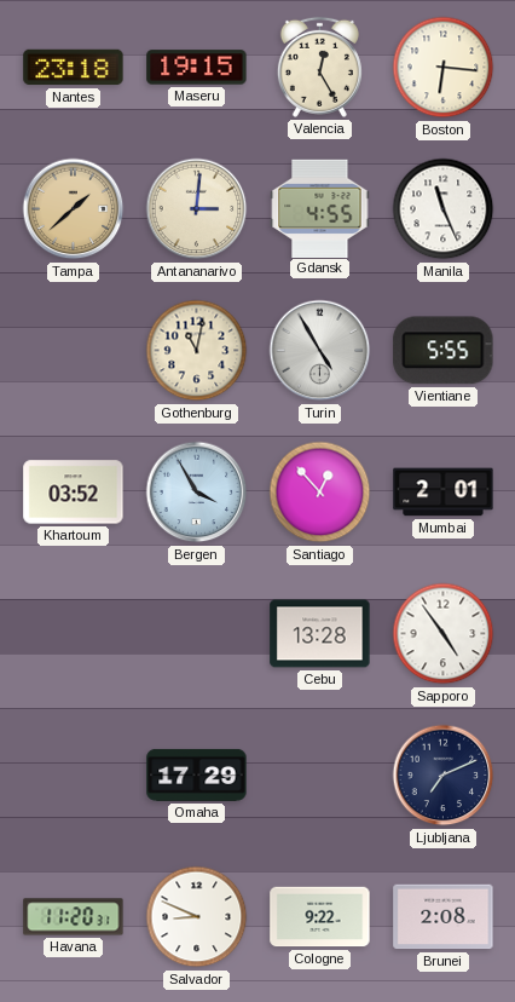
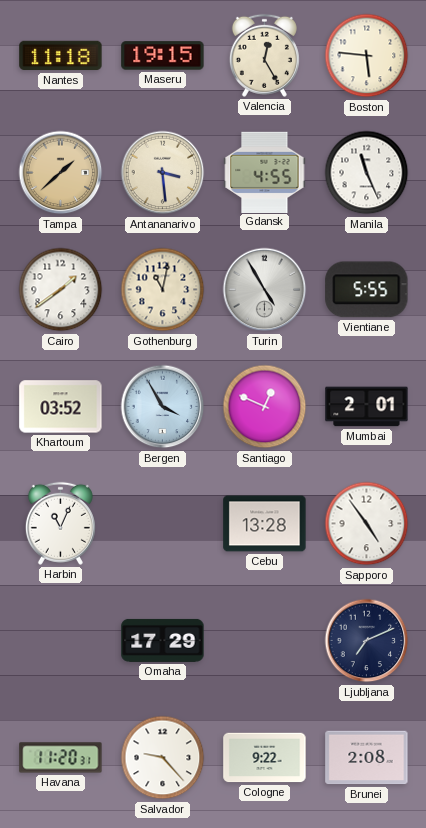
Nantes: 23:18 -> 11:18 (61, 56)
Boston: 6:16 -> 5:46 (367, 56)
Antananarivo: 3:01 -> 3:29 (163, 173)
Cairo: none -> 1:39 (61, 290)
Santiago: 12:53 -> 12:49 (265, 407)
Harbin: none -> 11:04 (60, 523)
Salvador: 8:49 -> 9:23 (163, 758)
